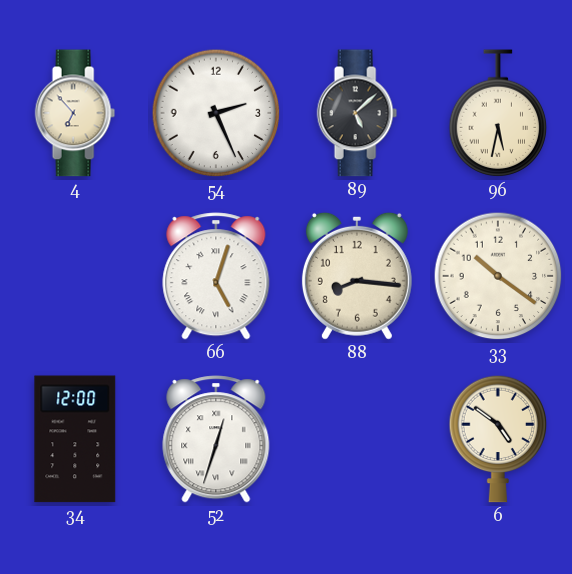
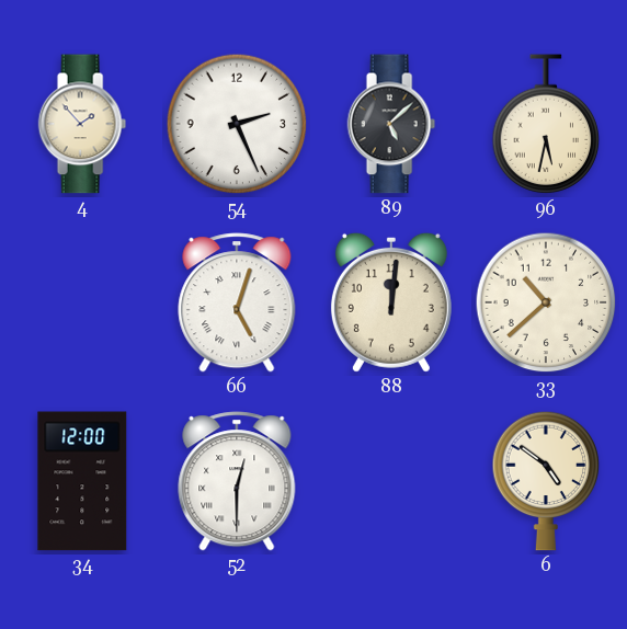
4: 6:53 -> 1:53 (82, 124)
88: 8:16 -> 12:01 (391, 302)
33: 10:21 -> 10:38 (546, 302)
52: 12:33 -> 12:30 (237, 481)
